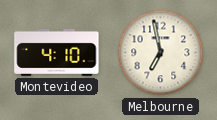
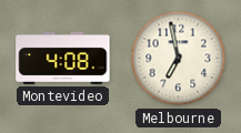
Montevideo: 4:10 -> 4:08 (63, 58)
